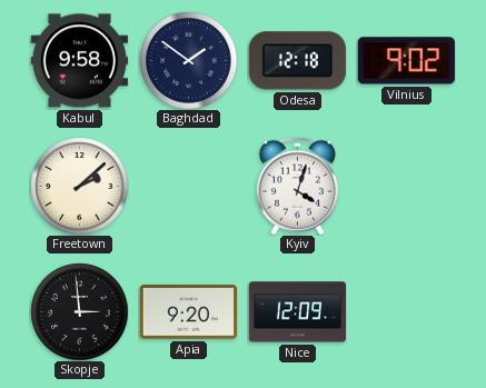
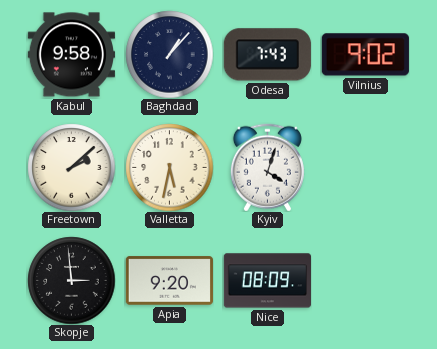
Baghdad: 1:51 -> 1:07 (169, 54)
Odesa: 12:18 -> 7:43 (267, 55)
Valletta: none -> 5:32 (169, 167)
Nice: 12:09 -> 08:09 (267, 281)
